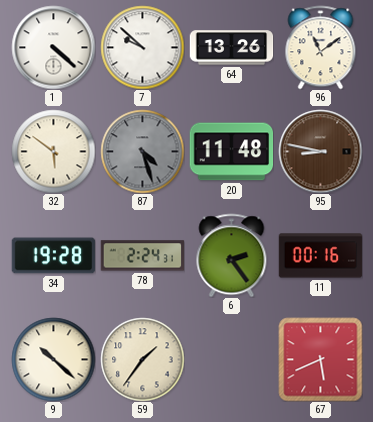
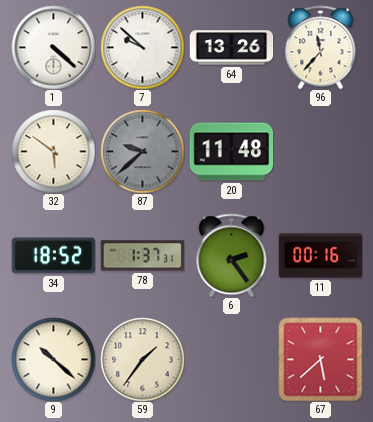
96: 11:09 -> 11:37 (321, 47)
87: 4:27 -> 9:38 (142, 151)
95: 8:47 -> none (320, 151)
34: 19:28 -> 18:52 (53, 256)
78: 2:24 -> 1:37 (142, 256)
67: 5:41 -> 5:38 (320, 359)
